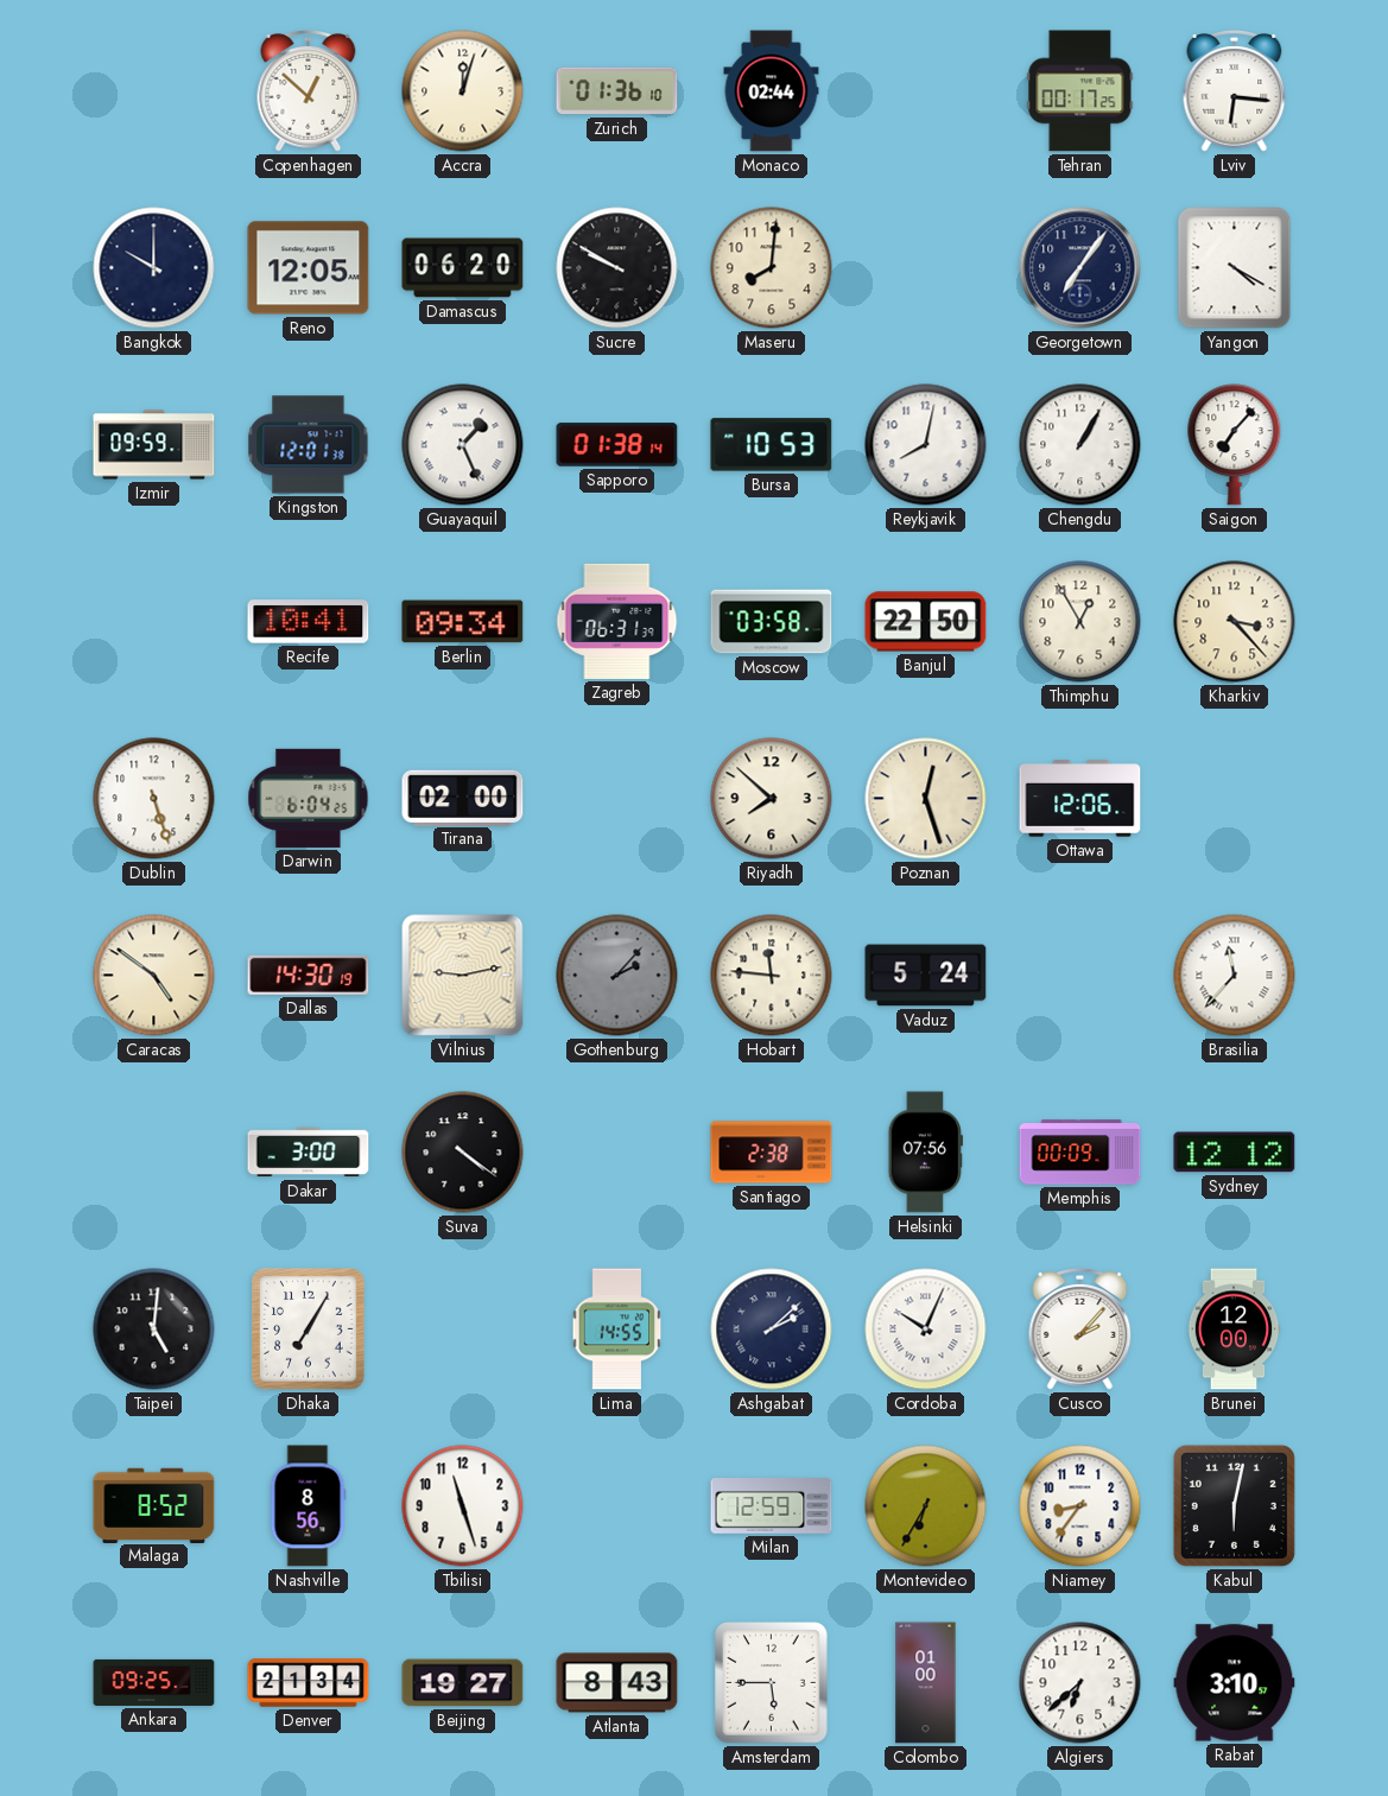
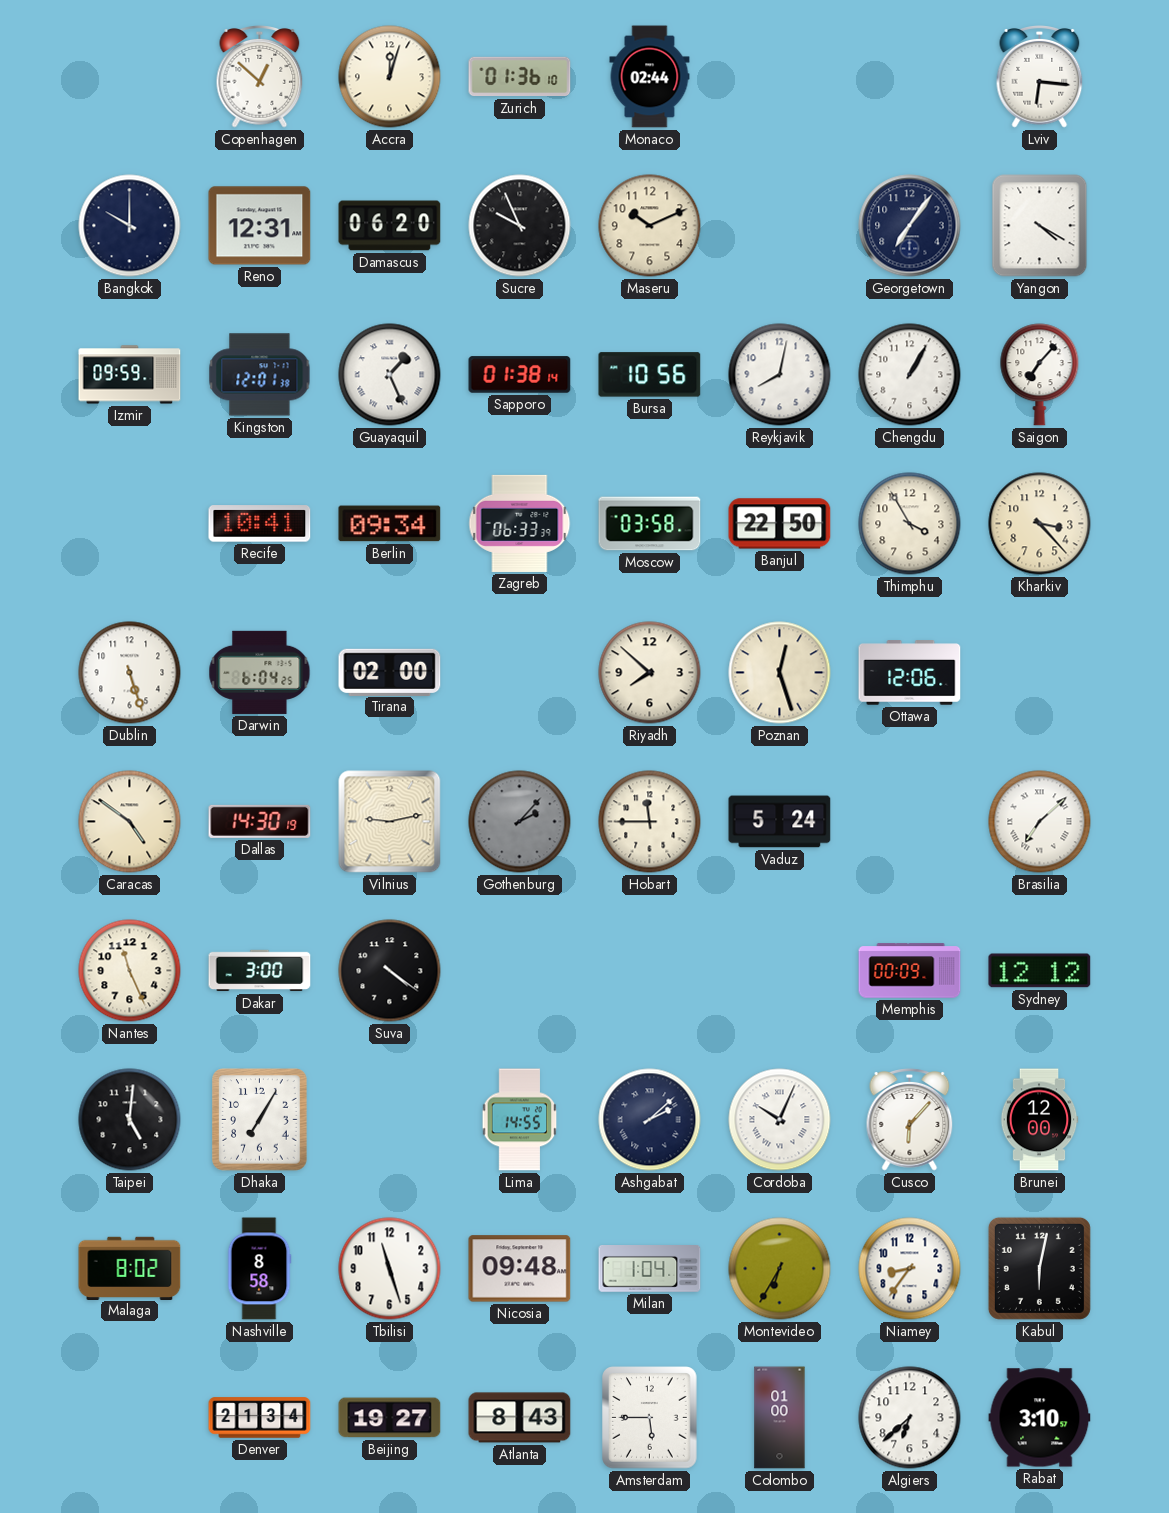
Tehran: 00:17 -> none (1080, 91)
Reno: 12:05 -> 12:31 (260, 226)
Sucre: 9:50 -> 9:56 (520, 226)
Maseru: 8:01 -> 10:11 (650, 226)
Bursa: 10:53 -> 10:56 (650, 375)
Zagreb: 06:31 -> 06:33 (520, 523)
Thimphu: 12:55 -> 3:55 (910, 524)
Hobart: 11:46 -> 11:45 (650, 822)
Brasilia: 11:37 -> 7:08 (1040, 822)
Nantes: none -> 11:26 (130, 971)
Santiago: 2:38 -> none (772, 1153)
Helsinki: 07:56 -> none (925, 1153)
Cusco: 2:07 -> 6:07 (910, 1120)
Malaga: 8:52 -> 8:02 (130, 1268)
Nashville: 8:56 -> 8:58 (259, 1269)
Nicosia: none -> 09:48 (520, 1269)
Milan: 12:59 -> 1:04 (650, 1269)
Ankara: 09:25 -> none (154, 1682)
